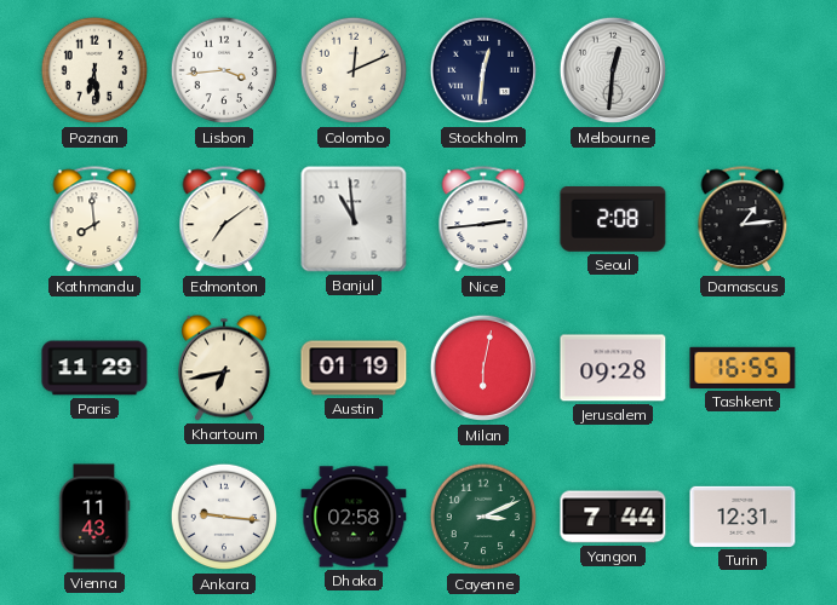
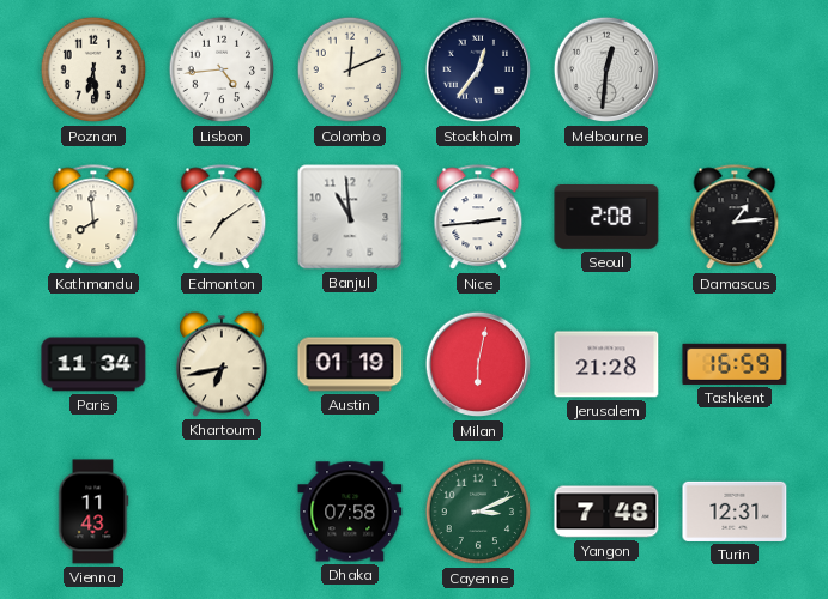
Lisbon: 3:44 -> 4:44 (222, 69)
Stockholm: 12:31 -> 12:36 (478, 69)
Paris: 11:29 -> 11:34 (93, 364)
Jerusalem: 09:28 -> 21:28 (606, 364)
Tashkent: 16:55 -> 16:59 (735, 364)
Ankara: 9:16 -> none (224, 517)
Dhaka: 02:58 -> 07:58 (350, 512)
Yangon: 7:44 -> 7:48 (606, 512)
